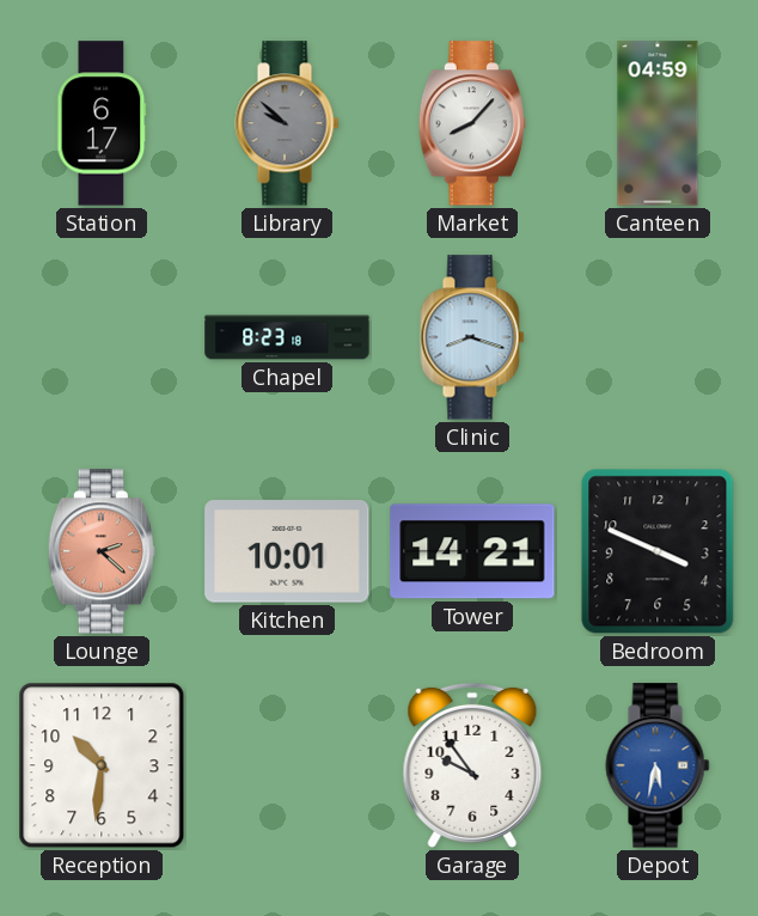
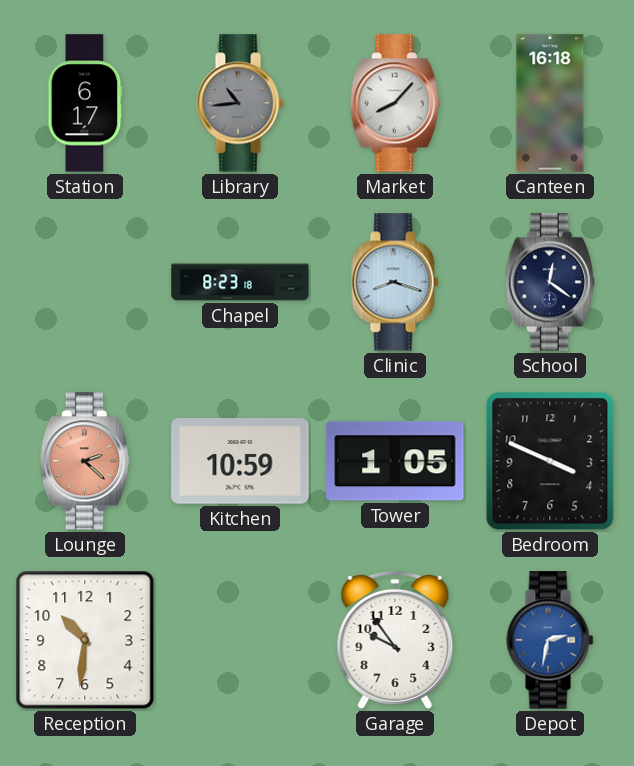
Library: 9:52 -> 10:44 (240, 103)
Canteen: 04:59 -> 16:18 (550, 103)
School: none -> 12:21 (550, 282)
Kitchen: 10:01 -> 10:59 (240, 461)
Tower: 14:21 -> 1:05 (395, 461)
Depot: 5:32 -> 2:32 (550, 640)
